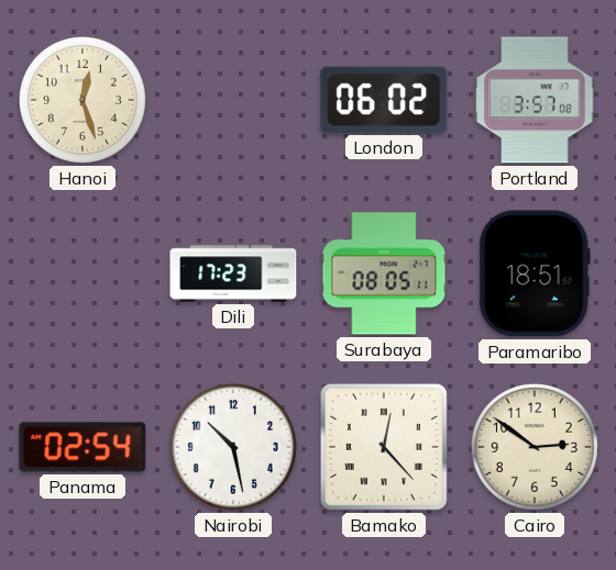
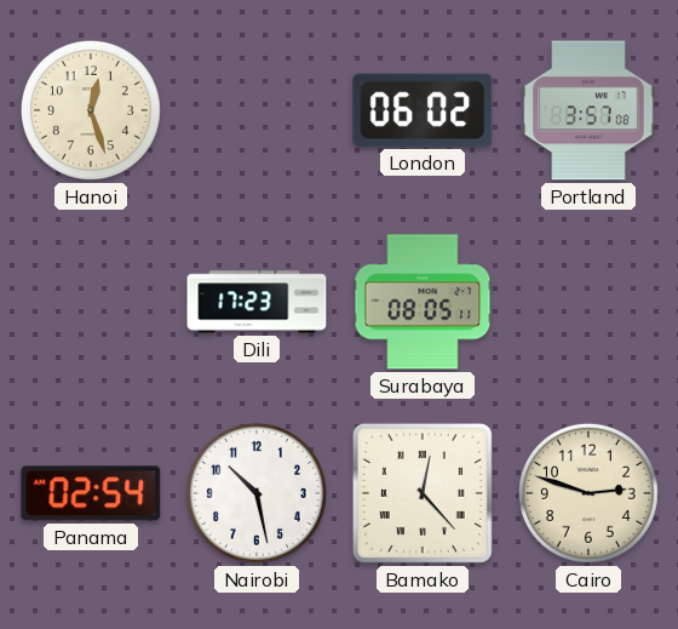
Paramaribo: 18:51 -> none (535, 273)
Cairo: 2:51 -> 2:48 (588, 493)
